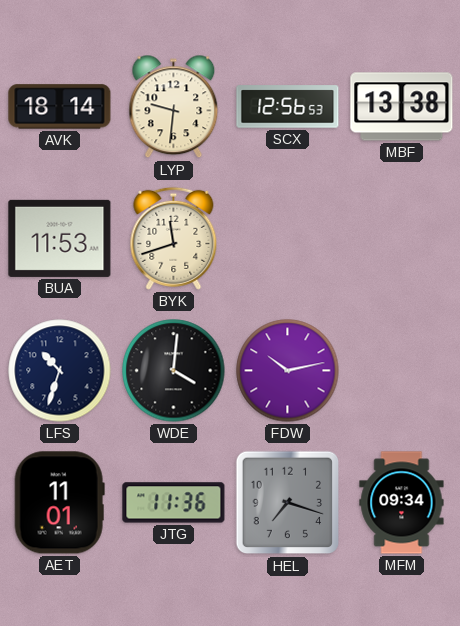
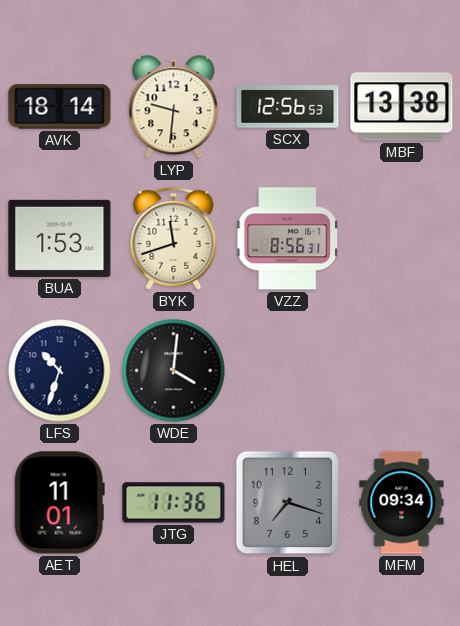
BUA: 11:53 -> 1:53 (60, 238)
VZZ: none -> 8:56 (288, 239)
FDW: 10:13 -> none (288, 371)
